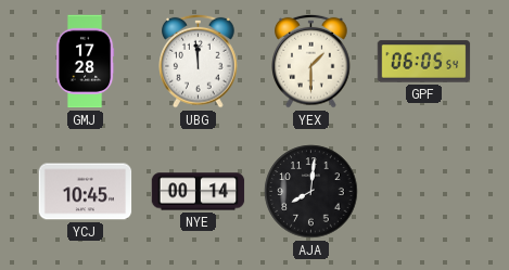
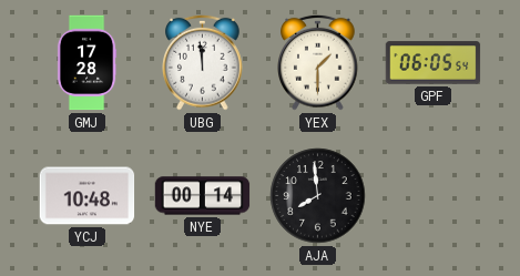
YCJ: 10:45 -> 10:48 (88, 196)
AJA: 8:01 -> 7:59 (318, 196)
